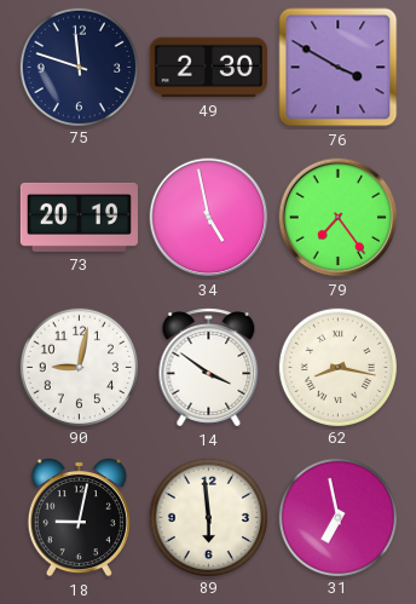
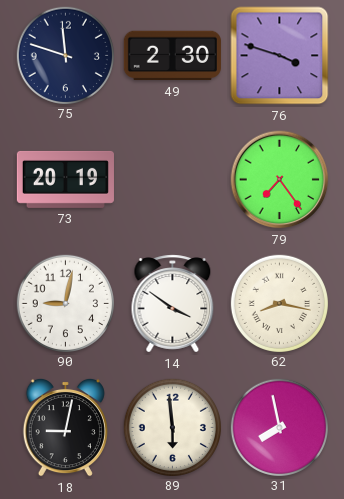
76: 3:50 -> 3:48 (280, 56)
34: 4:58 -> none (209, 218)
31: 6:58 -> 7:58 (279, 427)
